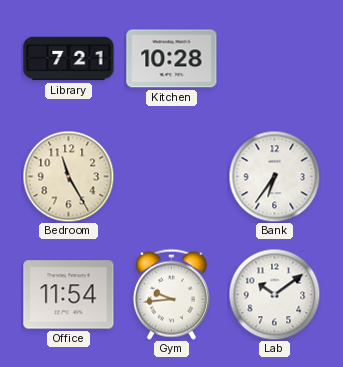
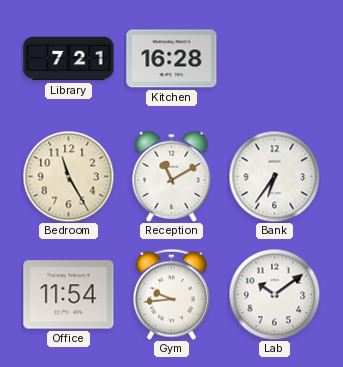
Kitchen: 10:28 -> 16:28 (172, 59)
Reception: none -> 11:10 (172, 176)
